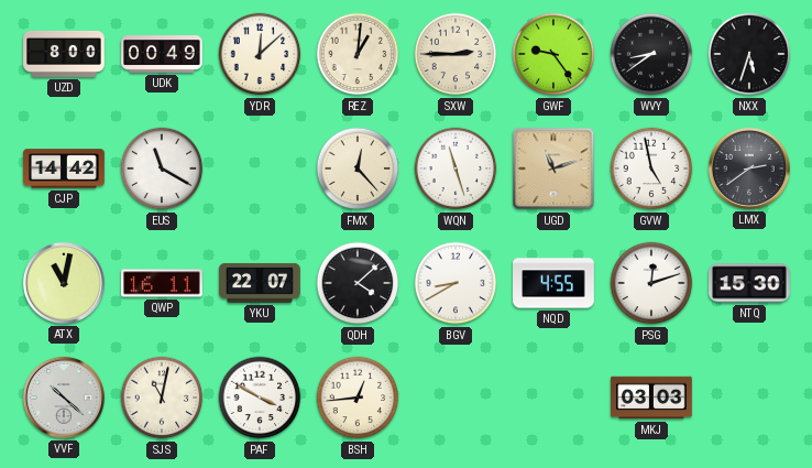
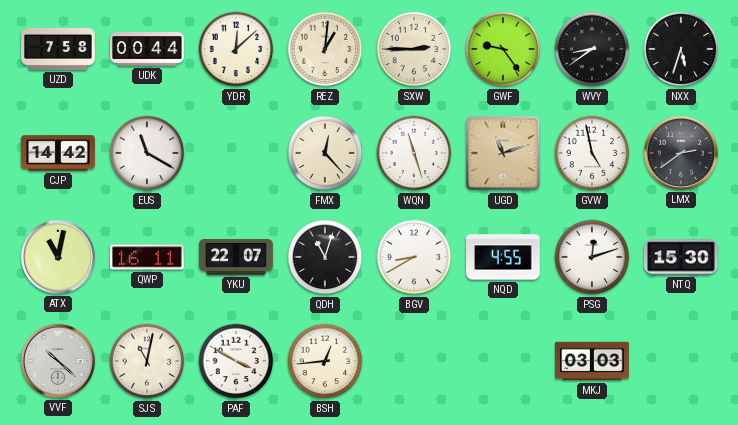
UZD: 8:00 -> 7:58 (58, 49)
UDK: 00:49 -> 00:44 (147, 50)
QDH: 4:08 -> 11:03 (325, 257)
